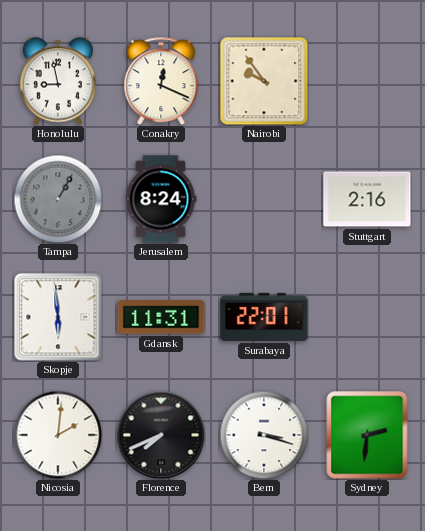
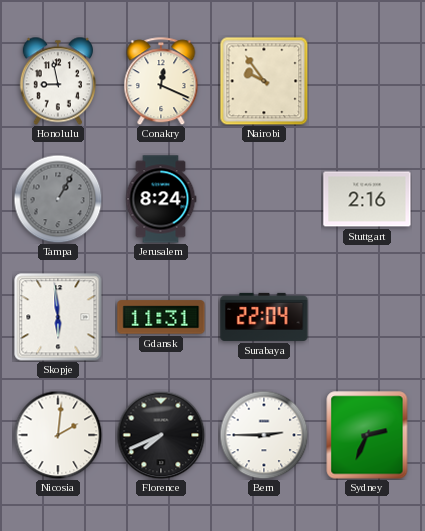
Surabaya: 22:01 -> 22:04 (264, 317)
Bern: 3:18 -> 2:45 (264, 435)
Sydney: 2:31 -> 2:34 (367, 435)
